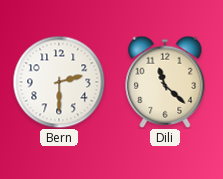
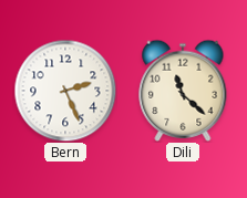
Bern: 2:30 -> 2:26 (65, 91)
